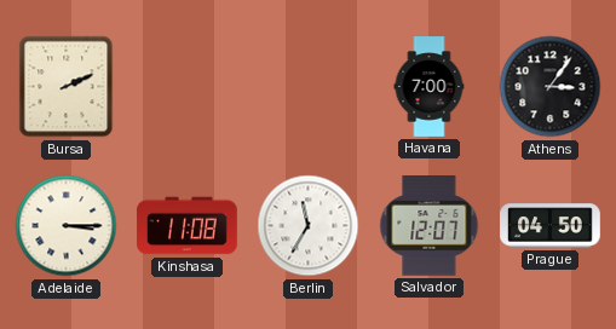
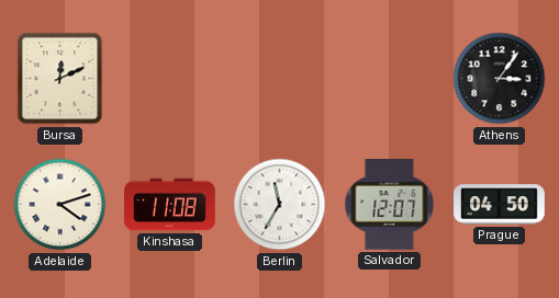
Bursa: 2:11 -> 12:11 (60, 79)
Havana: 7:00 -> none (430, 87)
Adelaide: 3:15 -> 4:12 (60, 205)
